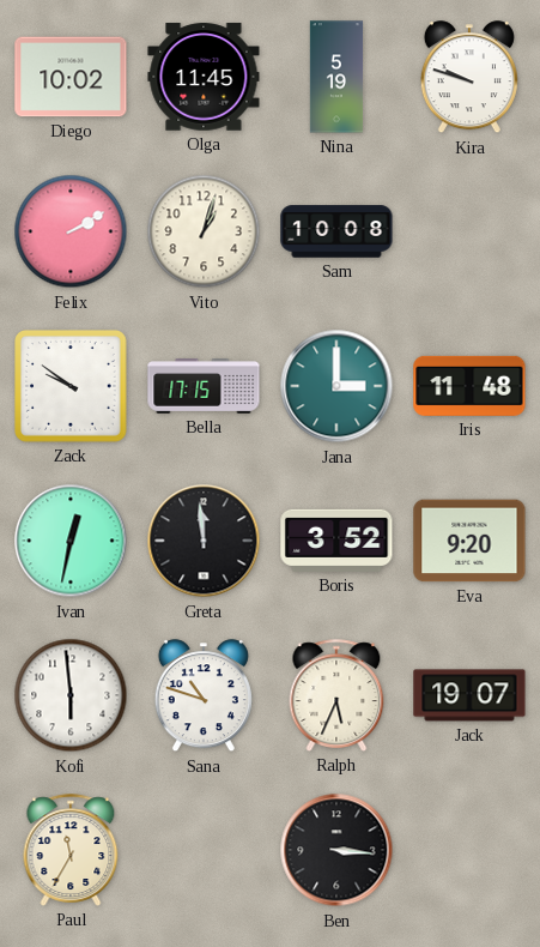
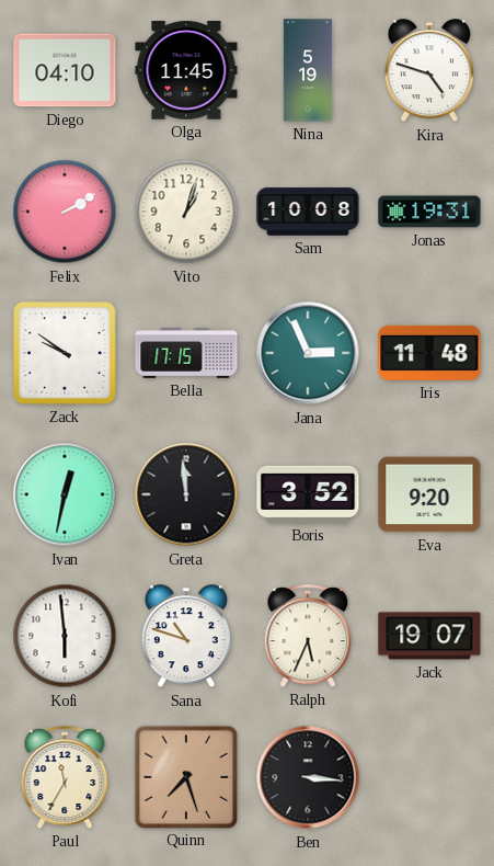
Diego: 10:02 -> 04:10 (65, 70)
Kira: 9:48 -> 4:48 (429, 71)
Jonas: none -> 19:31 (429, 212)
Jana: 3:00 -> 2:56 (308, 353)
Quinn: none -> 7:27 (185, 776)
